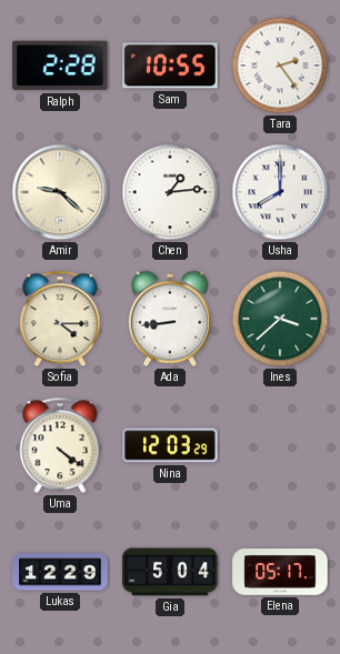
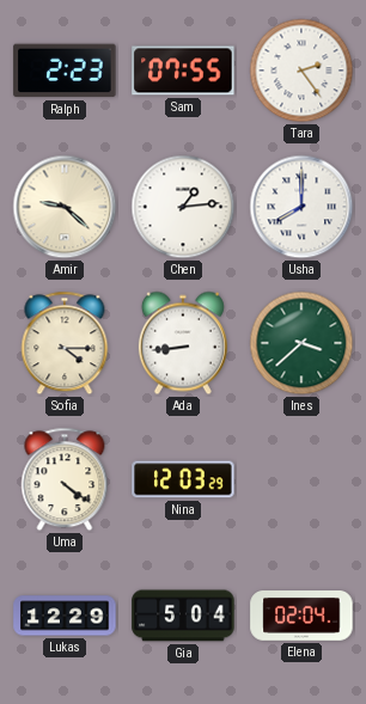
Ralph: 2:28 -> 2:23 (65, 71)
Sam: 10:55 -> 07:55 (183, 71)
Elena: 05:17 -> 02:04 (301, 617)
